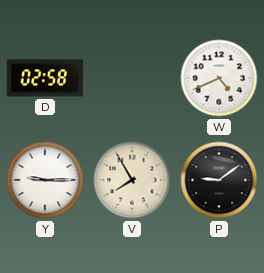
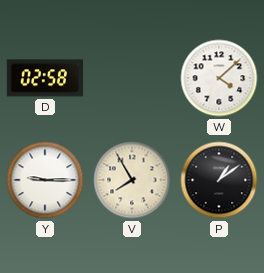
W: 4:41 -> 4:08 (219, 78)
P: 9:09 -> 1:09 (219, 180)
